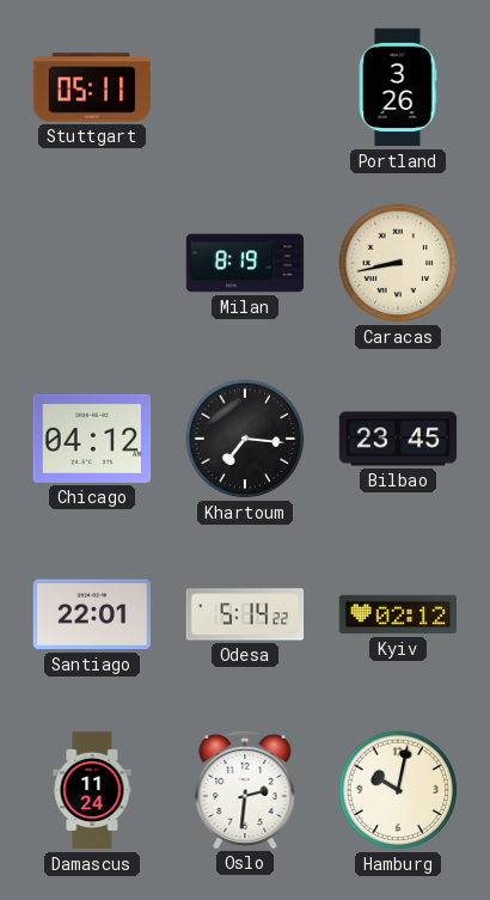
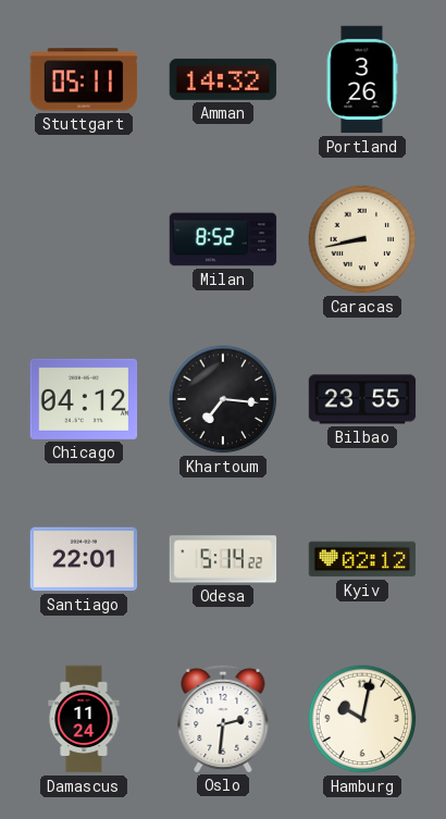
Amman: none -> 14:32 (223, 79)
Milan: 8:19 -> 8:52 (223, 239)
Bilbao: 23:45 -> 23:55 (362, 399)
